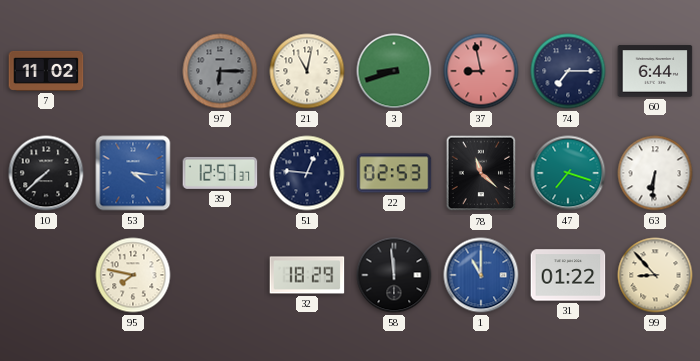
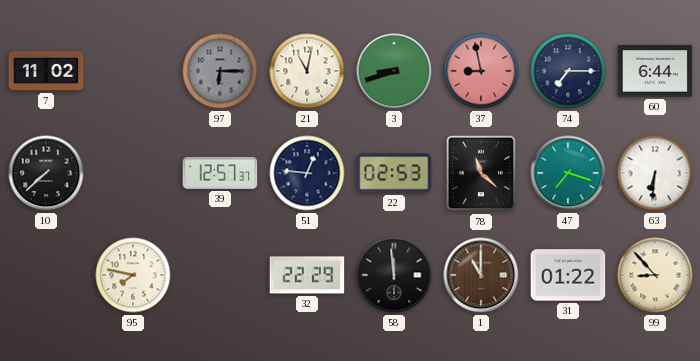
53: 4:16 -> none (133, 173)
32: 18:29 -> 22:29 (307, 275)
1 dial: blue -> brown (481, 275)
